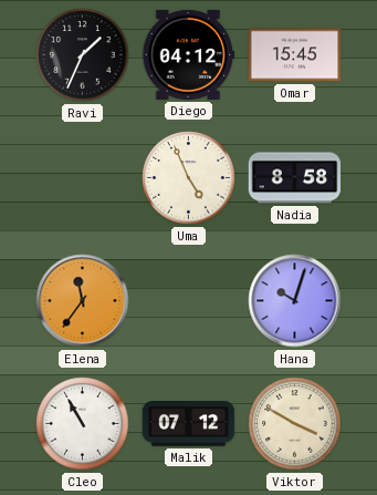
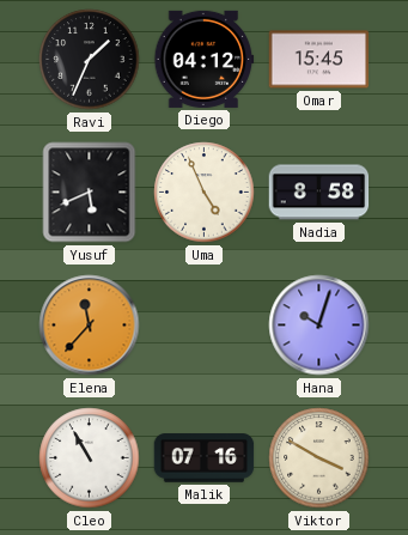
Yusuf: none -> 5:41 (90, 193)
Elena: 11:36 -> 11:37 (90, 326)
Malik: 07:12 -> 07:16 (205, 458)
